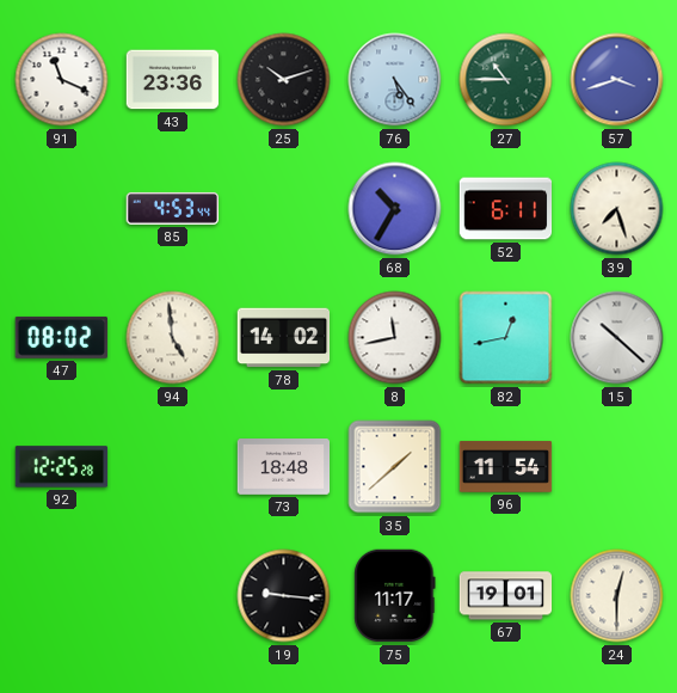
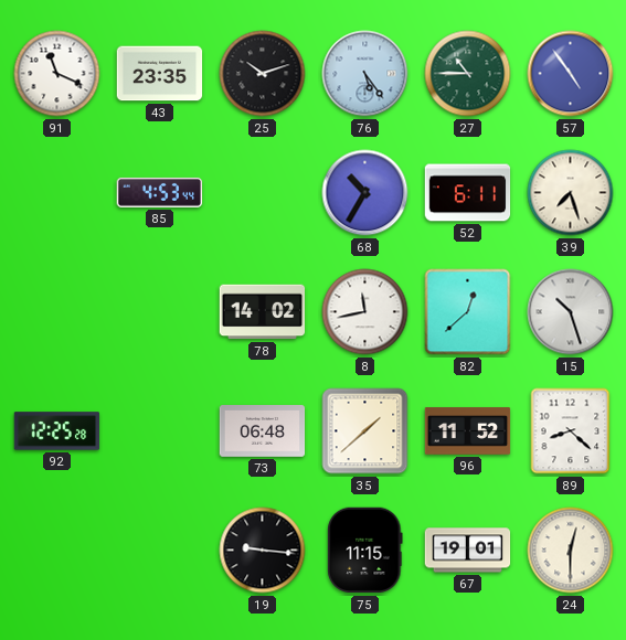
43: 23:36 -> 23:35 (160, 74)
57: 3:42 -> 4:54 (571, 74)
47: 08:02 -> none (61, 337)
94: 4:59 -> none (173, 338)
82: 12:43 -> 12:38 (468, 312)
15: 10:22 -> 10:27 (571, 312)
73: 18:48 -> 06:48 (263, 431)
96: 11:54 -> 11:52 (468, 431)
89: none -> 8:22 (571, 431)
75: 11:17 -> 11:15 (365, 551)
